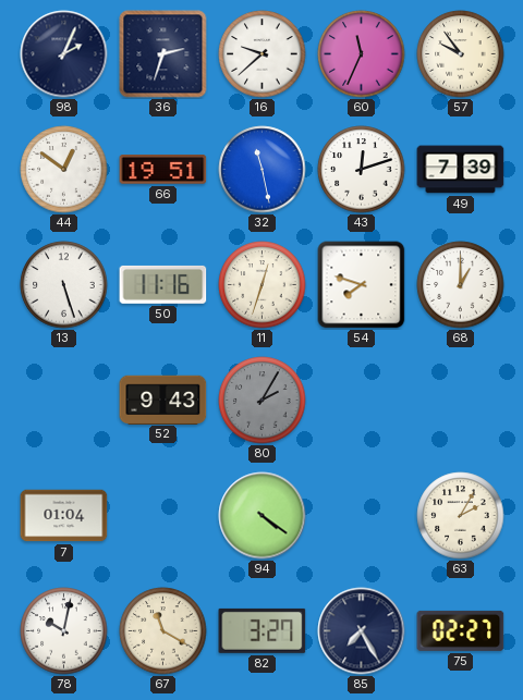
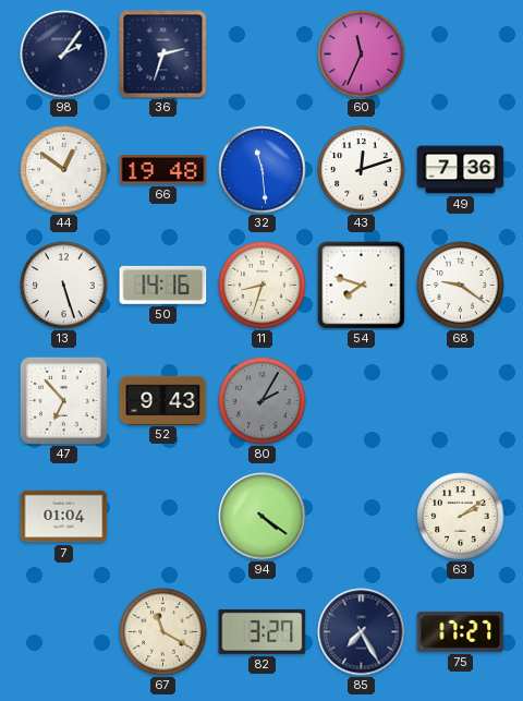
98: 2:04 -> 2:06 (64, 55)
16: 9:38 -> none (263, 54)
57: 9:54 -> none (461, 54)
66: 19:51 -> 19:48 (163, 170)
32: 11:28 -> 11:29 (263, 170)
49: 7:39 -> 7:36 (461, 170)
50: 11:16 -> 14:16 (163, 285)
11: 12:33 -> 8:33 (263, 286)
68: 1:00 -> 9:21 (461, 286)
47: none -> 6:53 (63, 400)
63: 2:05 -> 2:09 (461, 517)
78: 10:02 -> none (64, 631)
75: 02:27 -> 17:27 (461, 631)
